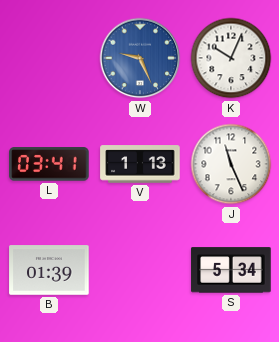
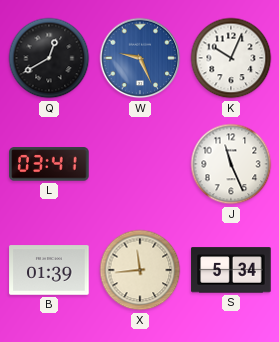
Q: none -> 12:40 (49, 58)
V: 1:13 -> none (140, 164)
X: none -> 11:44 (140, 270)
